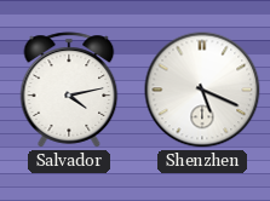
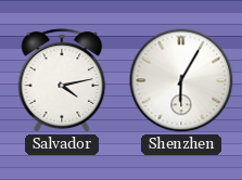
Shenzhen: 5:19 -> 6:05 (181, 80)
